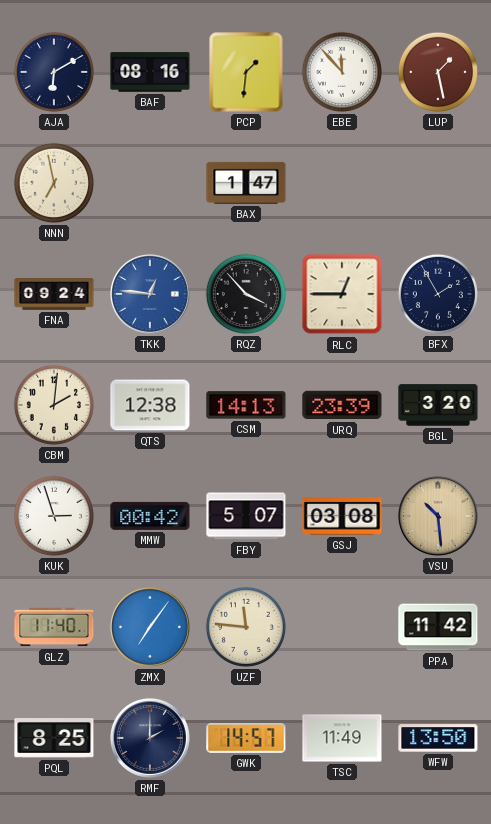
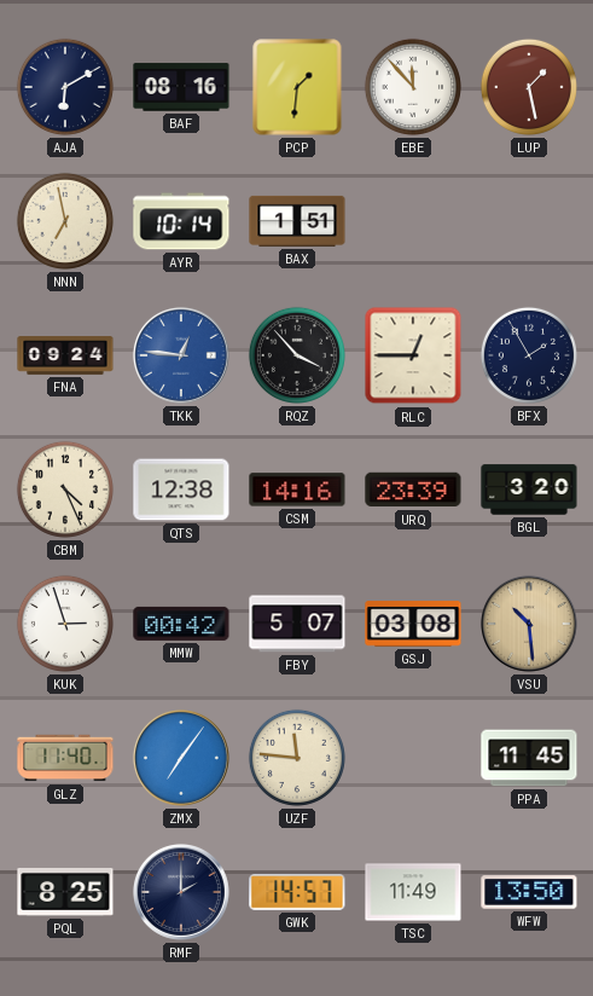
AYR: none -> 10:14 (181, 221)
BAX: 1:47 -> 1:51 (297, 221)
CBM: 2:01 -> 4:26 (65, 490)
CSM: 14:13 -> 14:16 (297, 490)
PPA: 11:42 -> 11:45 (529, 758)
